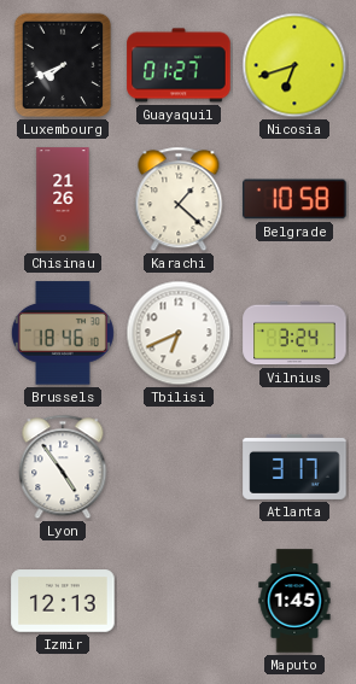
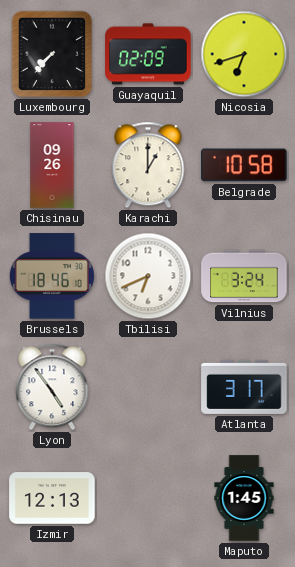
Luxembourg: 7:41 -> 7:37 (52, 54)
Guayaquil: 01:27 -> 02:09 (148, 54)
Chisinau: 21:26 -> 09:26 (52, 165)
Karachi: 1:22 -> 1:00 (148, 165)
